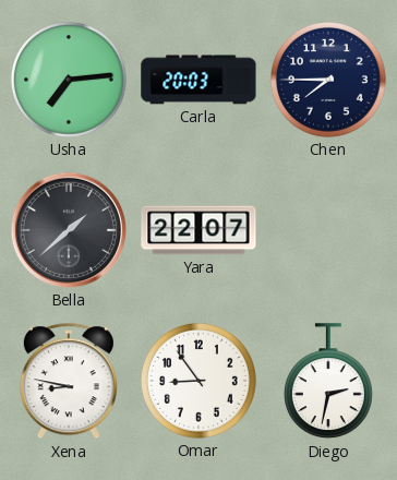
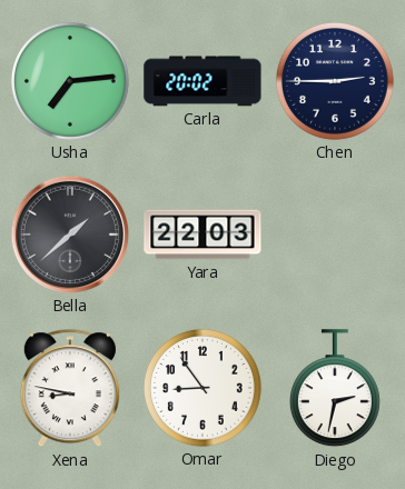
Carla: 20:03 -> 20:02 (202, 81)
Chen: 7:45 -> 2:45 (335, 81)
Yara: 22:07 -> 22:03 (202, 234)
